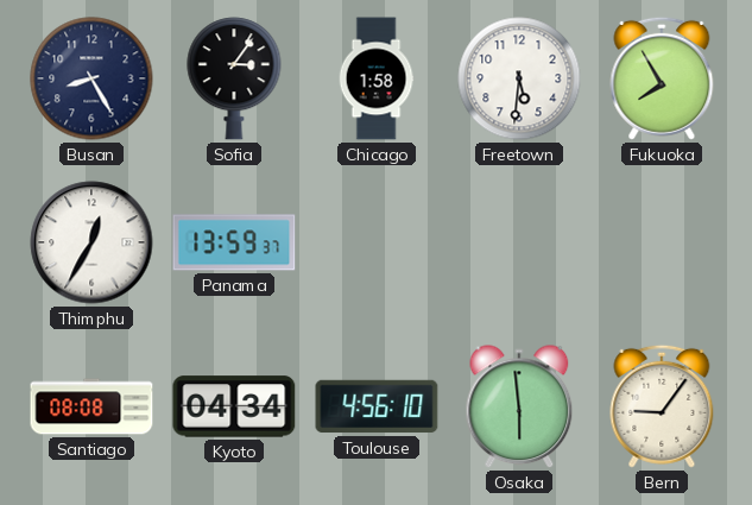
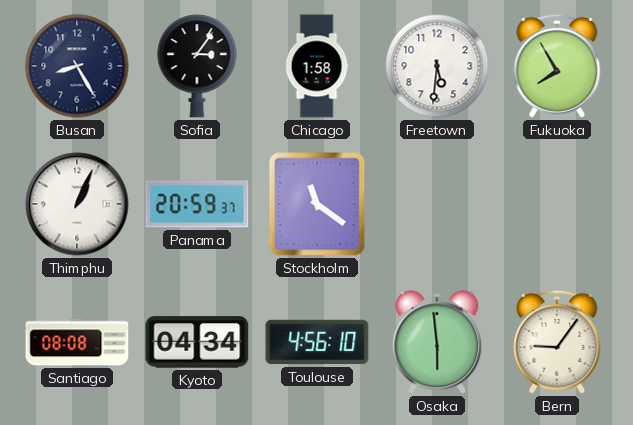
Thimphu: 12:35 -> 1:04 (77, 204)
Panama: 13:59 -> 20:59 (197, 204)
Stockholm: none -> 11:21 (317, 204)
